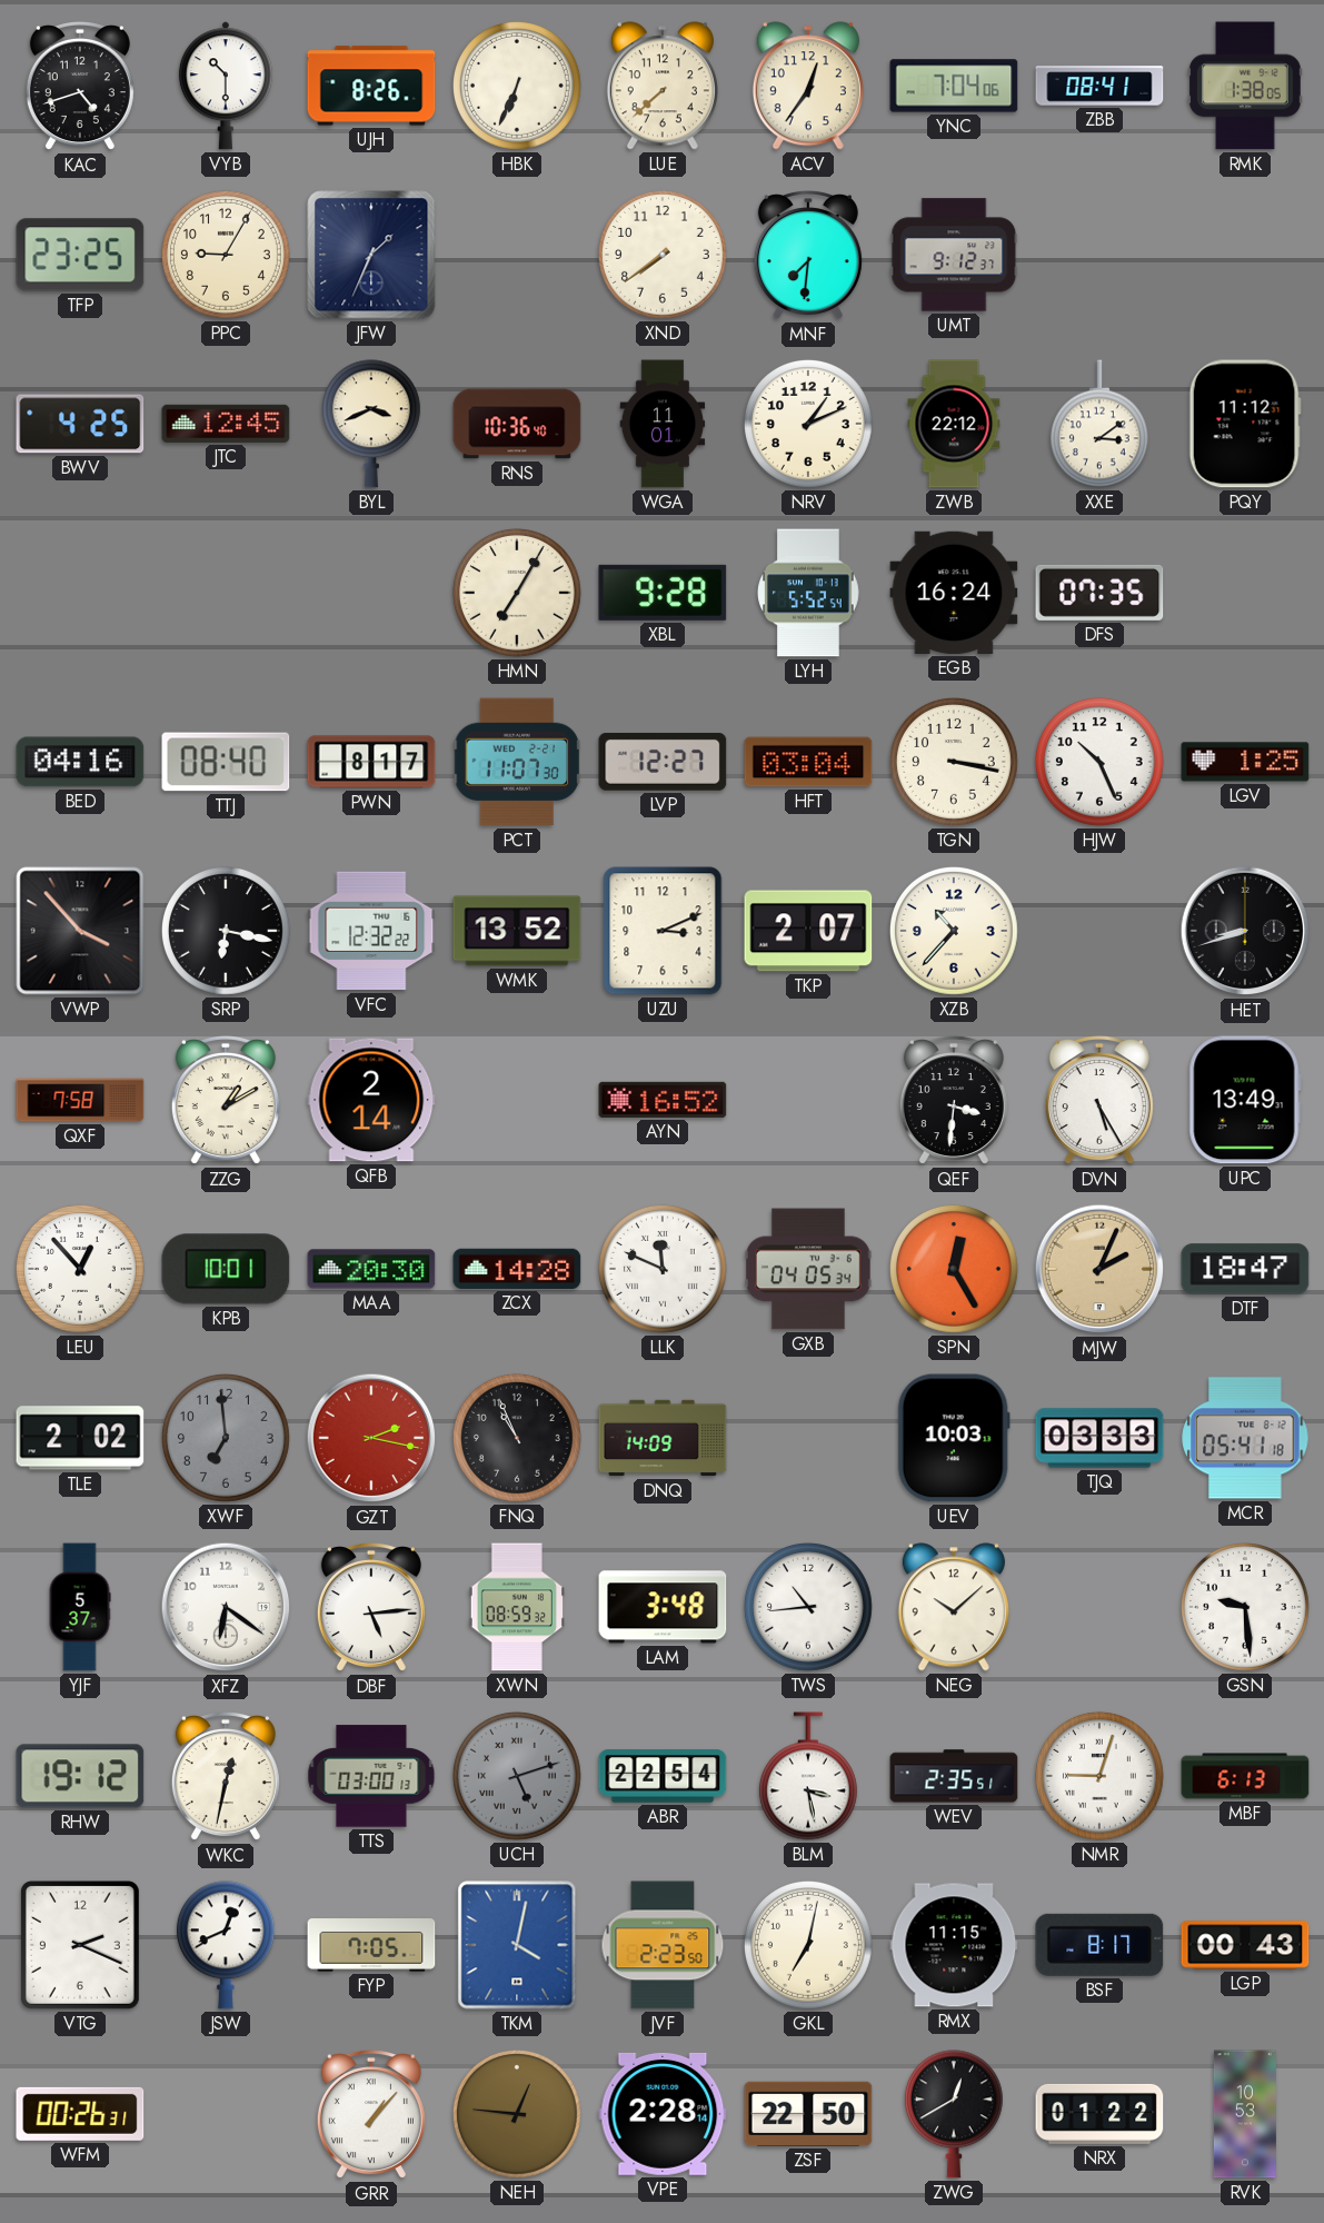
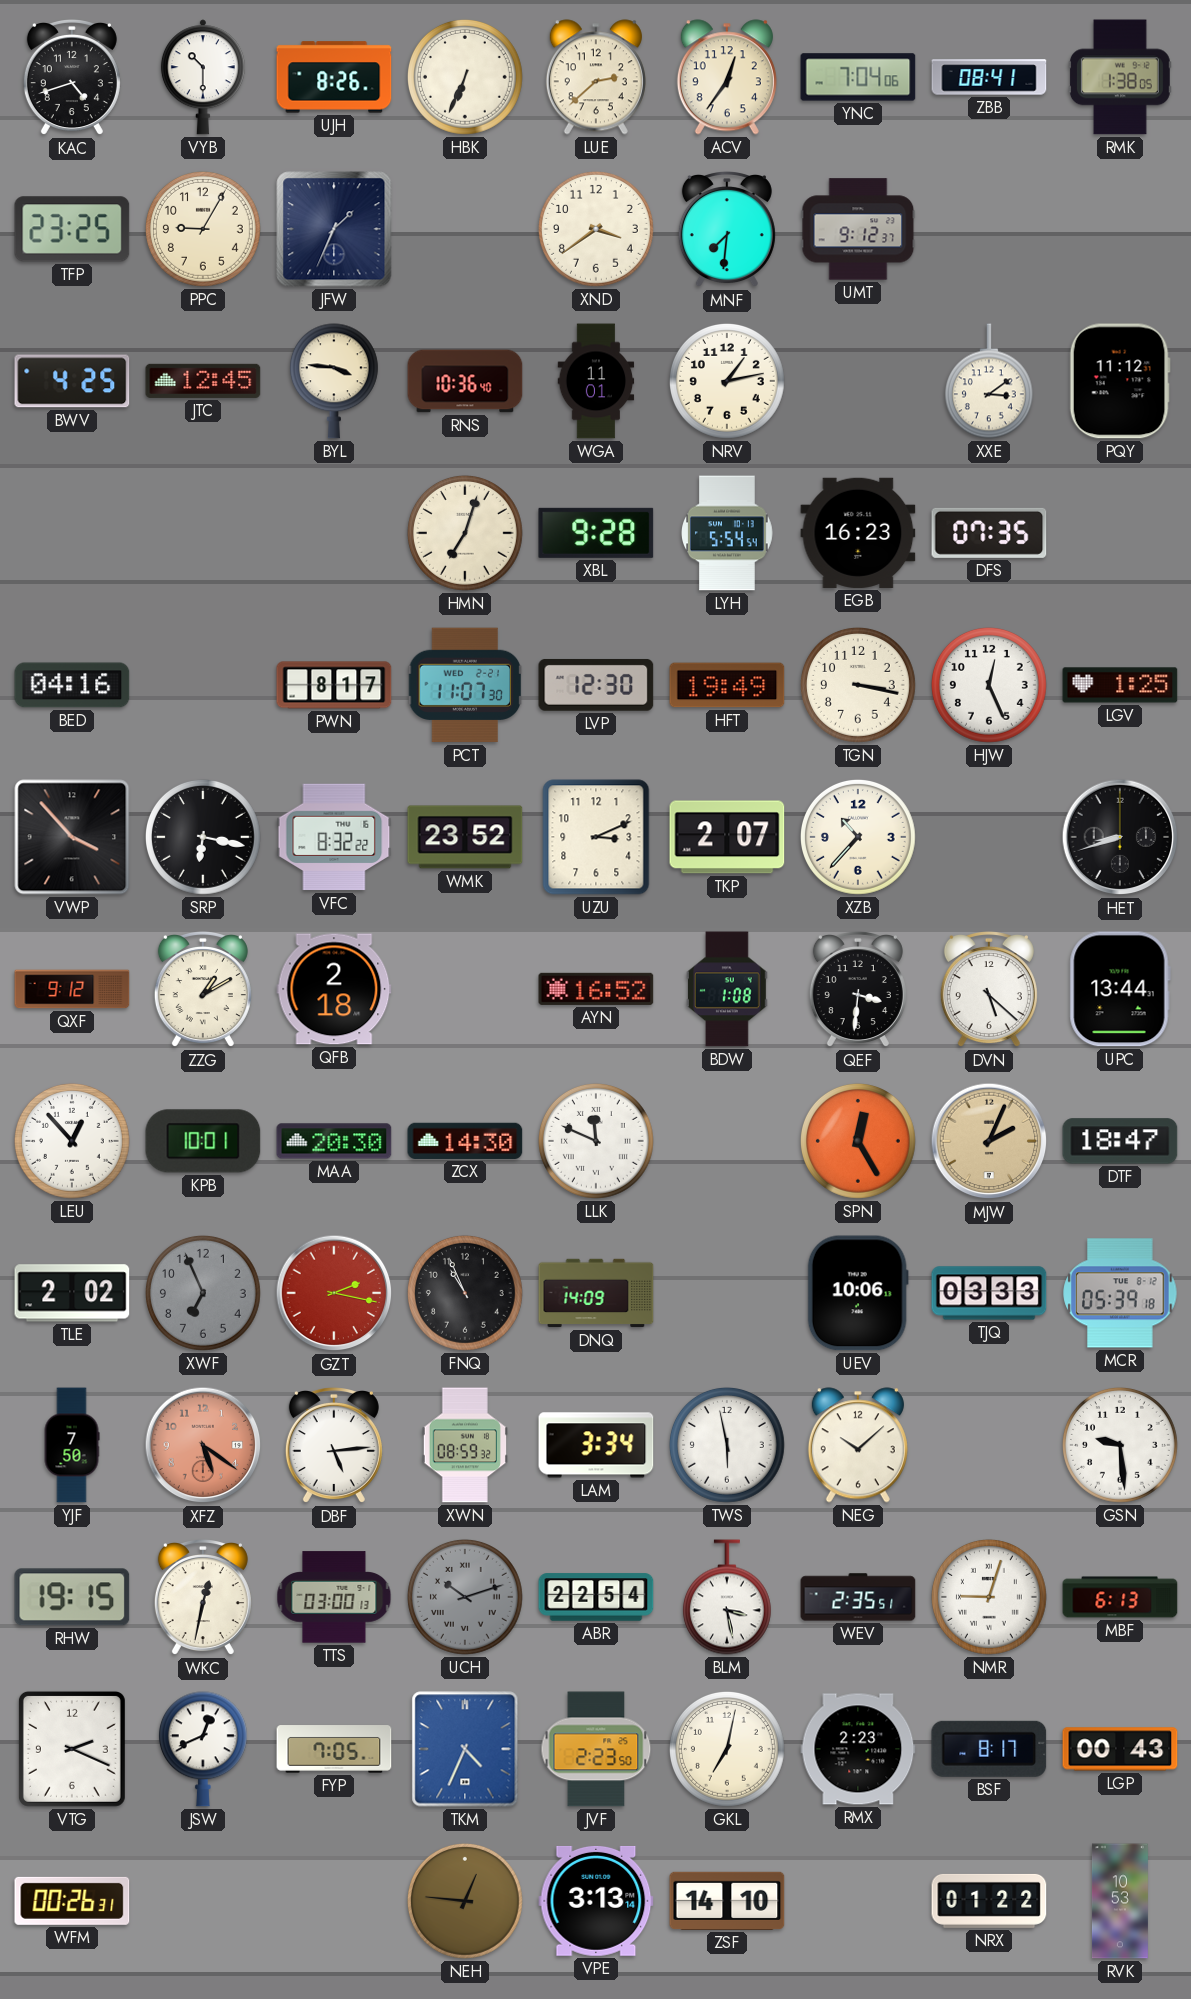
LUE: 7:38 -> 2:38 (596, 77)
XND: 7:39 -> 3:39 (596, 229)
BYL: 3:41 -> 3:46 (334, 381)
NRV: 1:11 -> 1:13 (727, 381)
ZWB: 22:12 -> none (954, 424)
HMN: 7:05 -> 7:03 (465, 533)
LYH: 5:52 -> 5:54 (728, 533)
EGB: 16:24 -> 16:23 (858, 533)
TTJ: 08:40 -> none (226, 762)
LVP: 12:27 -> 12:30 (596, 685)
HFT: 03:04 -> 19:49 (727, 685)
HJW: 10:26 -> 12:26 (989, 685)
VFC: 12:32 -> 8:32 (334, 837)
WMK: 13:52 -> 23:52 (465, 837)
QXF: 7:58 -> 9:12 (72, 989)
QFB: 2:14 -> 2:18 (334, 989)
BDW: none -> 1:08 (727, 989)
DVN: 5:25 -> 5:22 (989, 990)
UPC: 13:49 -> 13:44 (1120, 989)
ZCX: 14:28 -> 14:30 (465, 1141)
GXB: 04:05 -> none (808, 1269)
XWF: 6:59 -> 6:56 (203, 1293)
UEV: 10:03 -> 10:06 (858, 1293)
MCR: 05:41 -> 05:39 (1120, 1293)
YJF: 5:37 -> 7:50 (72, 1445)
XFZ: 6:21 -> 5:21 (203, 1445)
XFZ dial: white -> salmon (203, 1445)
LAM: 3:48 -> 3:34 (596, 1445)
TWS: 10:44 -> 5:58 (727, 1445)
RHW: 19:12 -> 19:15 (72, 1597)
UCH: 5:12 -> 10:12 (465, 1597)
TKM: 4:02 -> 4:34 (465, 1749)
RMX: 11:15 -> 2:23 (858, 1749)
GRR: 1:07 -> none (371, 2115)
VPE: 2:28 -> 3:13 (596, 1901)
ZSF: 22:50 -> 14:10 (727, 1901)
ZWG: 12:40 -> none (954, 2114)
